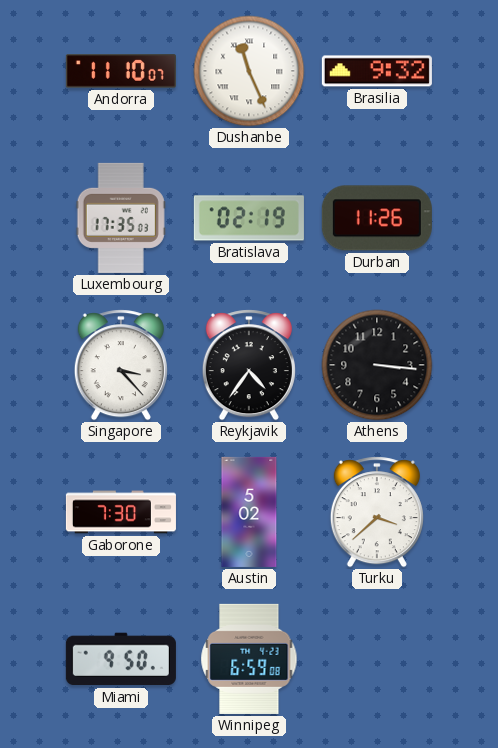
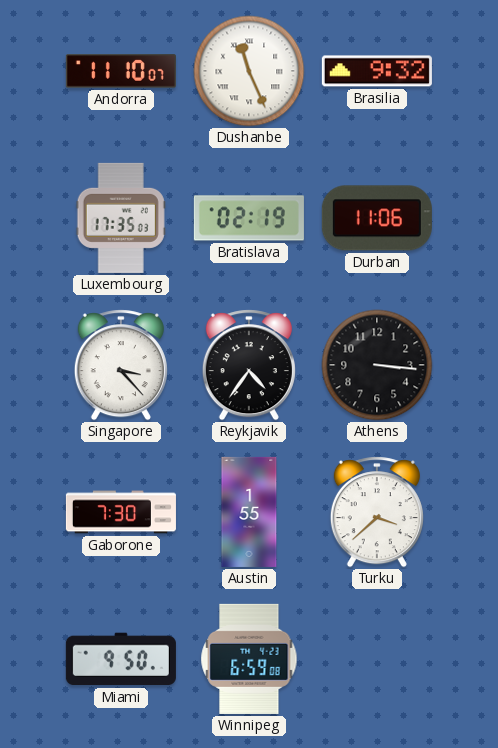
Durban: 11:26 -> 11:06 (377, 218)
Austin: 5:02 -> 1:55 (249, 512)
